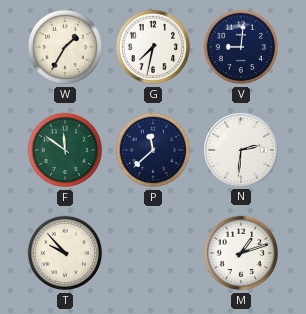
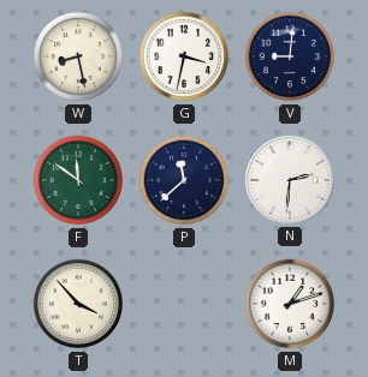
W: 1:35 -> 8:28 (78, 56)
G: 7:32 -> 3:32 (184, 56)
T: 9:53 -> 3:53 (78, 304)
